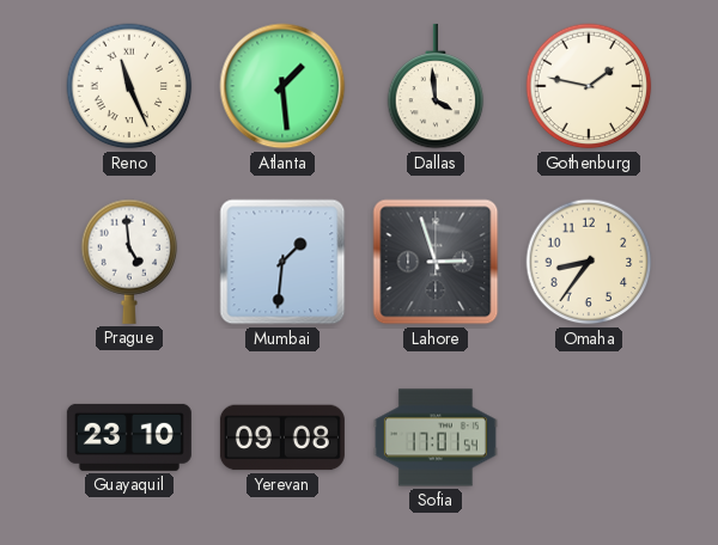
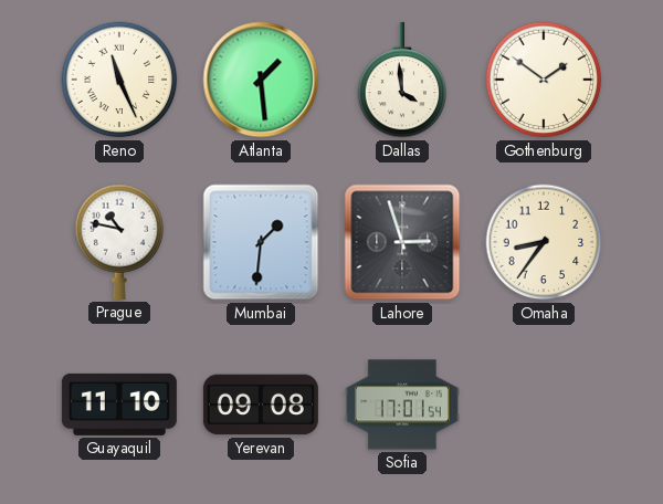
Gothenburg: 1:47 -> 1:51 (544, 80)
Prague: 4:59 -> 10:47 (119, 242)
Guayaquil: 23:10 -> 11:10 (119, 405)
